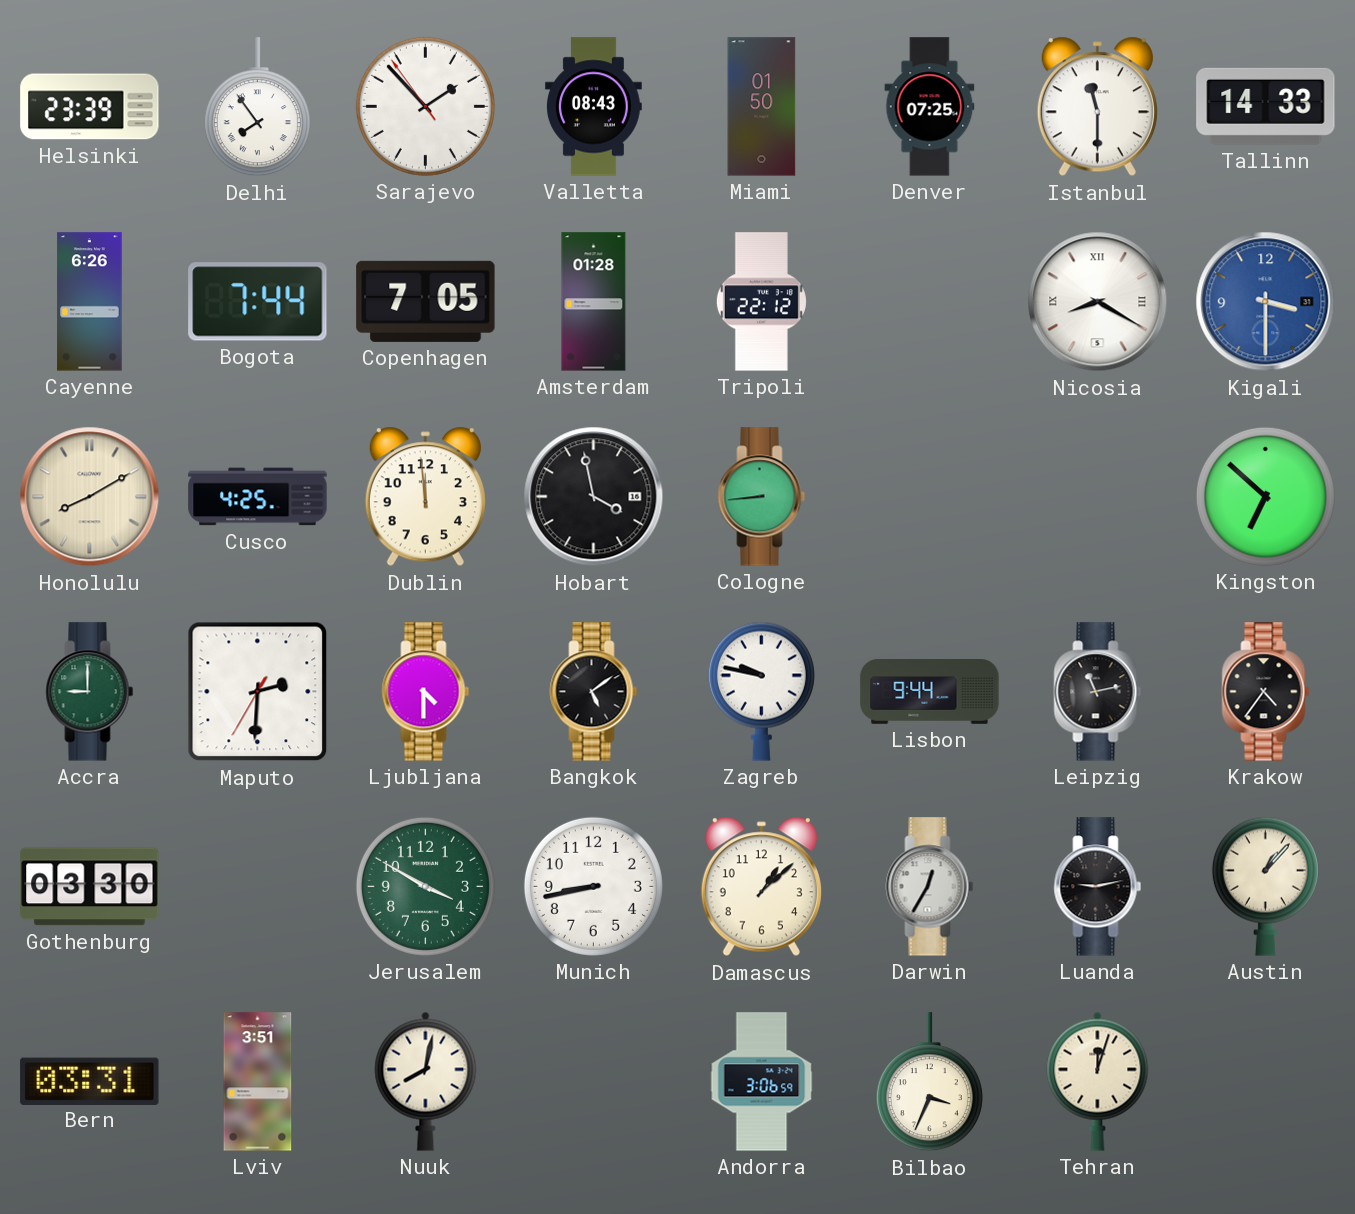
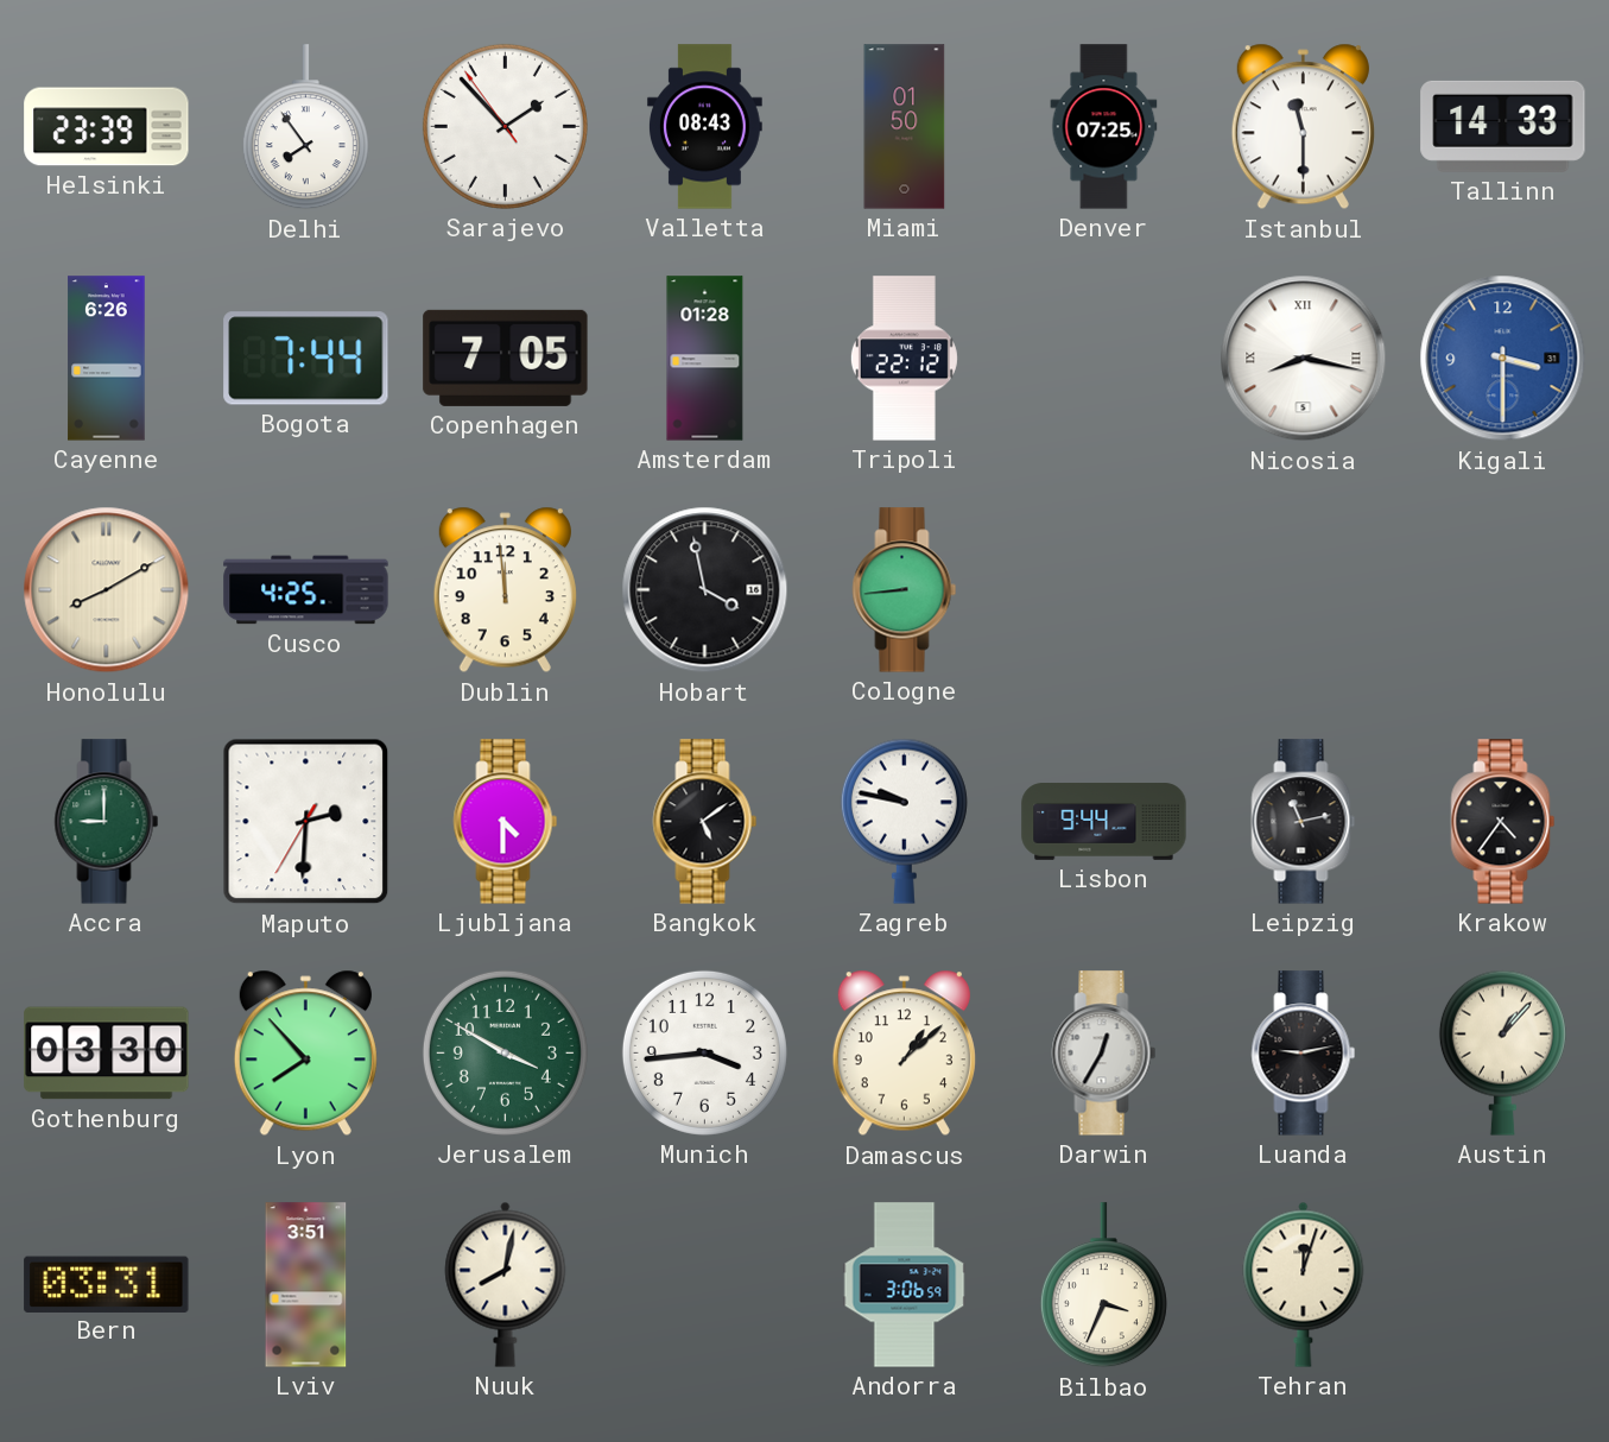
Nicosia: 8:20 -> 8:17 (1304, 359)
Kingston: 6:52 -> none (1265, 496)
Lyon: none -> 7:53 (305, 1054)
Munich: 8:43 -> 3:44 (704, 1052)
